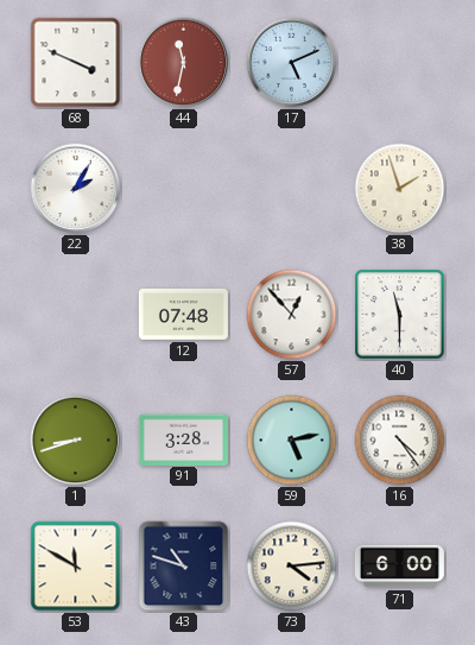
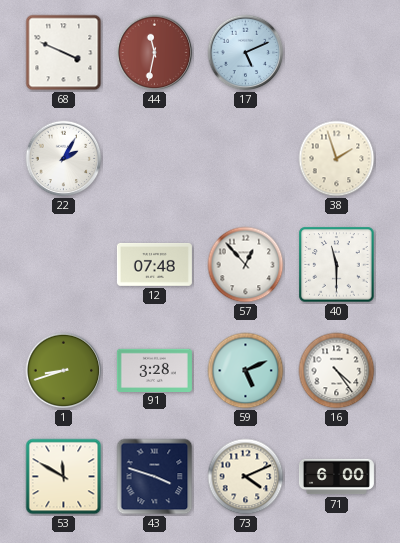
59: 5:13 -> 5:11 (246, 371)
43: 10:48 -> 3:48 (155, 477)
73: 4:14 -> 4:11 (246, 477)
